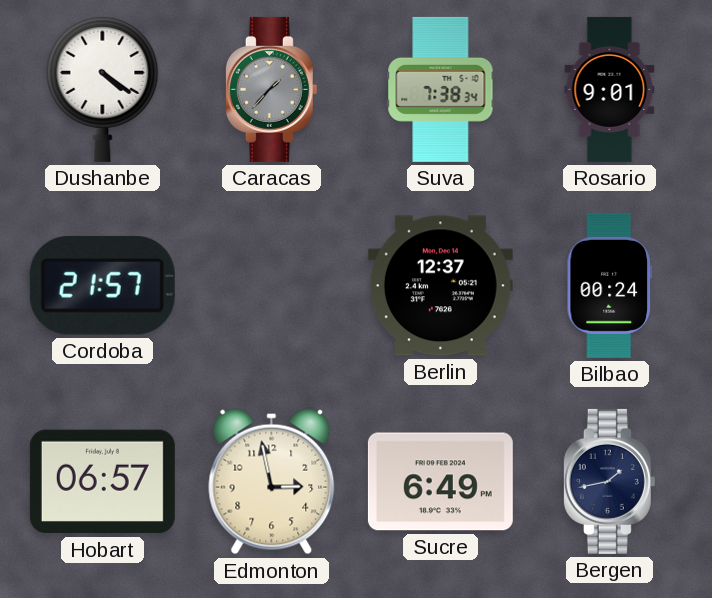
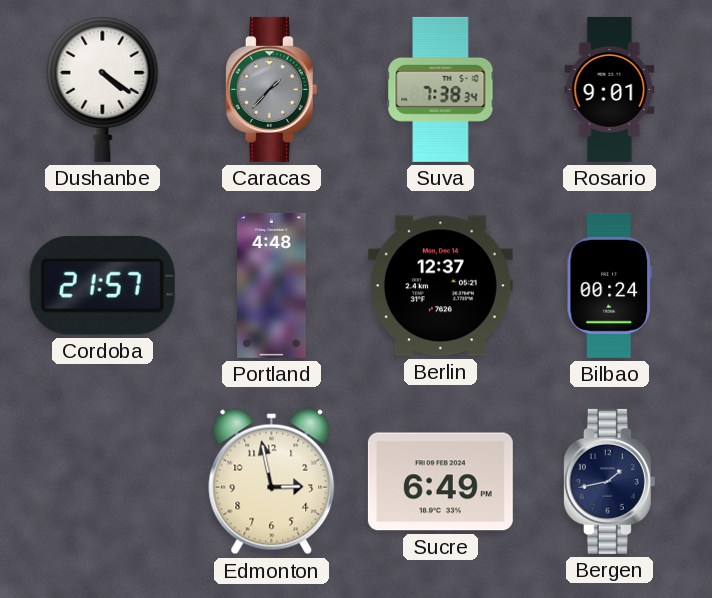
Portland: none -> 4:48 (272, 285)
Hobart: 06:57 -> none (102, 482)
